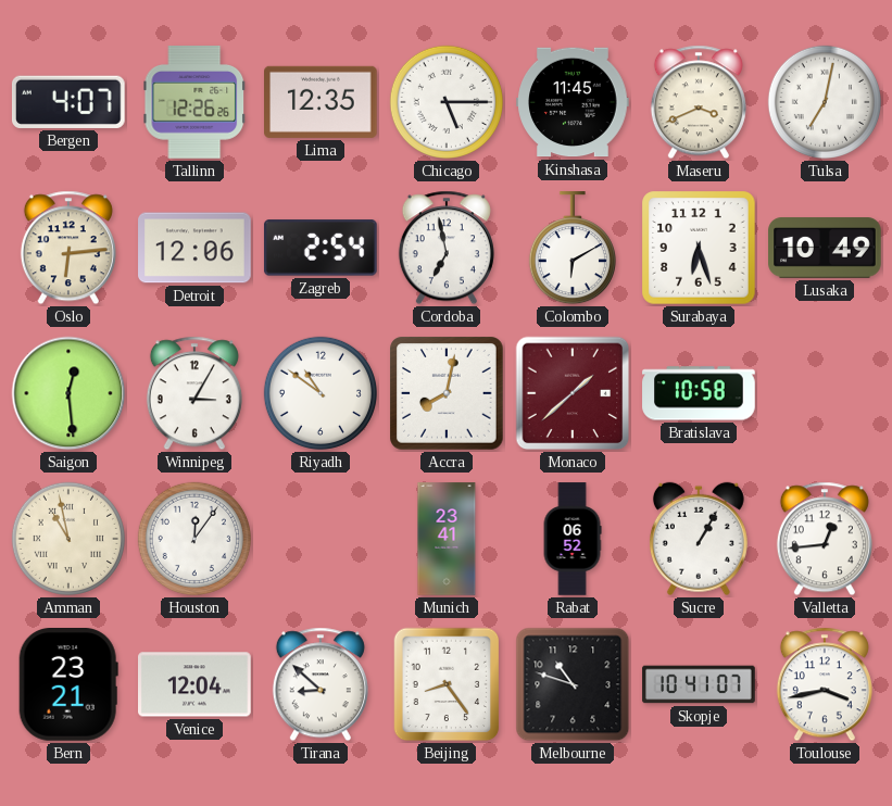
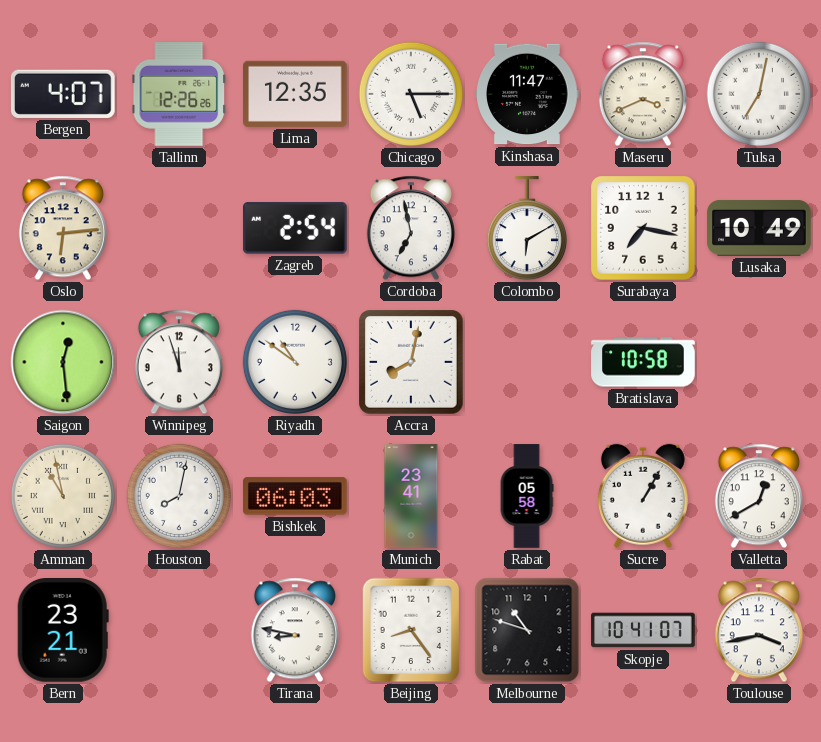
Kinshasa: 11:45 -> 11:47 (527, 94)
Detroit: 12:06 -> none (194, 248)
Surabaya: 6:27 -> 7:17 (643, 228)
Winnipeg: 3:05 -> 11:57 (179, 362)
Monaco: 1:38 -> none (573, 393)
Houston: 12:06 -> 8:02 (179, 496)
Bishkek: none -> 06:03 (296, 496)
Rabat: 06:52 -> 05:58 (527, 496)
Valletta: 12:44 -> 12:40 (759, 496)
Venice: 12:04 -> none (196, 684)
Tirana: 8:52 -> 8:47 (295, 630)
